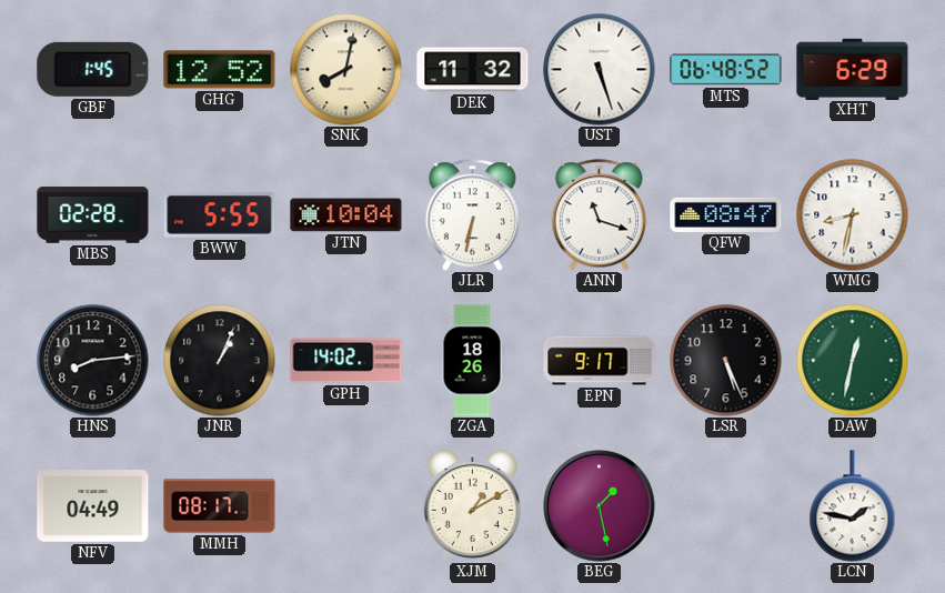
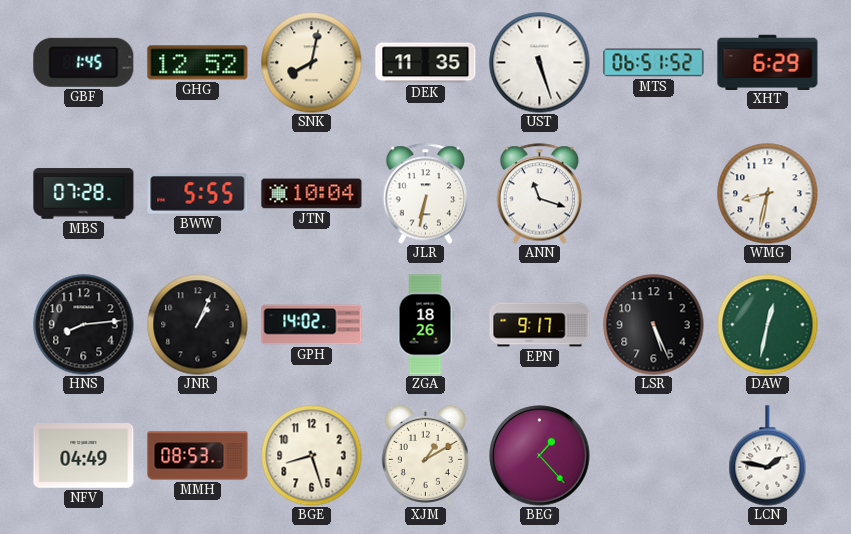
DEK: 11:32 -> 11:35 (426, 63)
MTS: 06:48 -> 06:51 (654, 63)
MBS: 02:28 -> 07:28 (84, 194)
QFW: 08:47 -> none (726, 214)
MMH: 08:17 -> 08:53 (198, 456)
BGE: none -> 8:27 (312, 456)
BEG: 1:28 -> 1:23 (540, 456)
